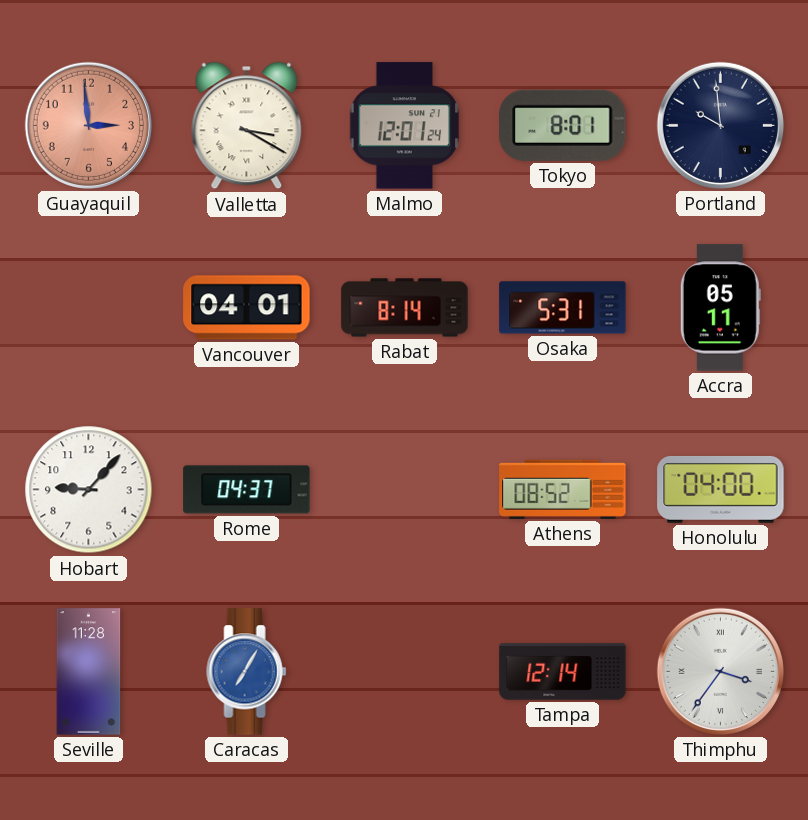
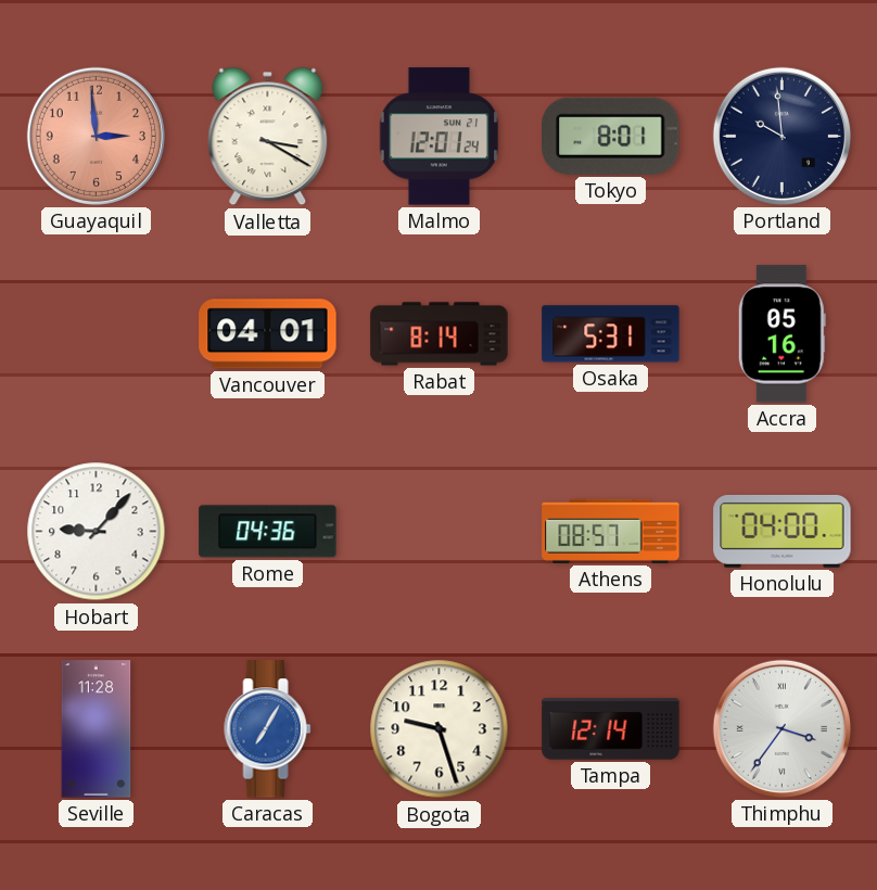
Accra: 05:11 -> 05:16 (781, 334)
Rome: 04:37 -> 04:36 (268, 532)
Athens: 08:52 -> 08:57 (611, 531)
Bogota: none -> 9:27 (440, 729)
